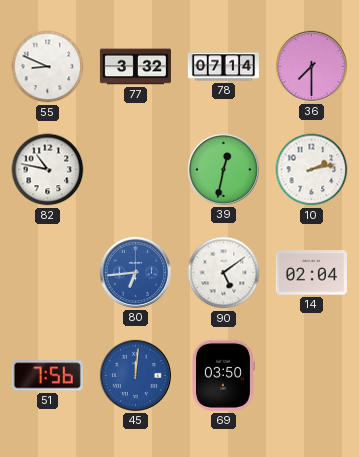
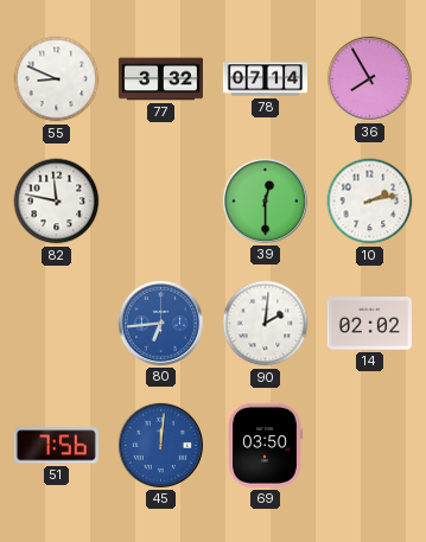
36: 7:30 -> 7:55 (369, 78)
82: 10:47 -> 11:47 (57, 202)
39: 12:32 -> 12:30 (265, 200)
90: 5:09 -> 2:01 (266, 324)
14: 02:04 -> 02:02 (369, 324)
